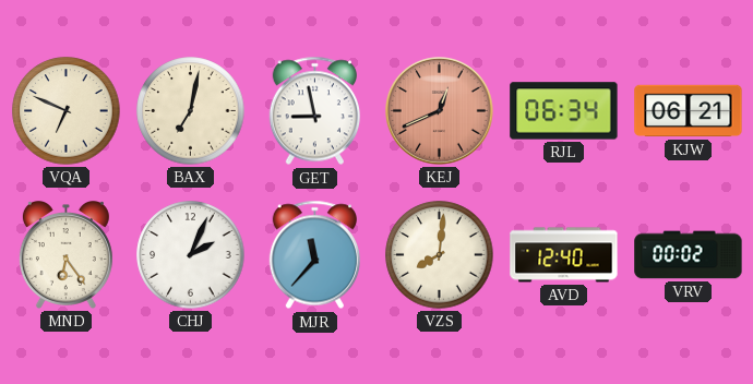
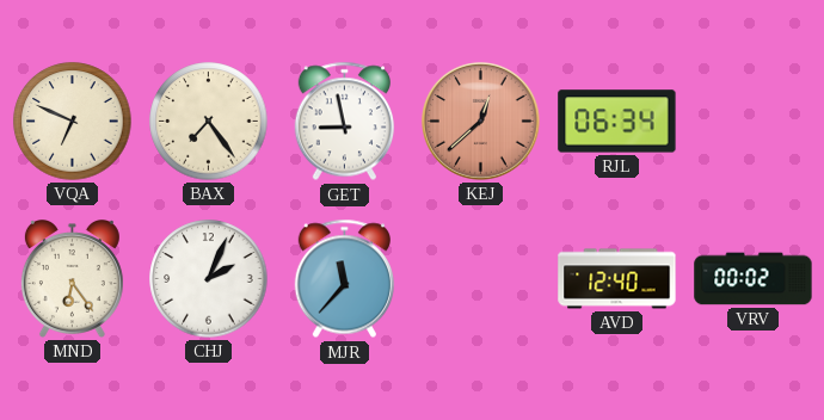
BAX: 7:02 -> 7:24 (209, 122)
KEJ: 12:41 -> 12:38 (481, 122)
KJW: 06:21 -> none (689, 111)
VZS: 8:01 -> none (440, 255)
